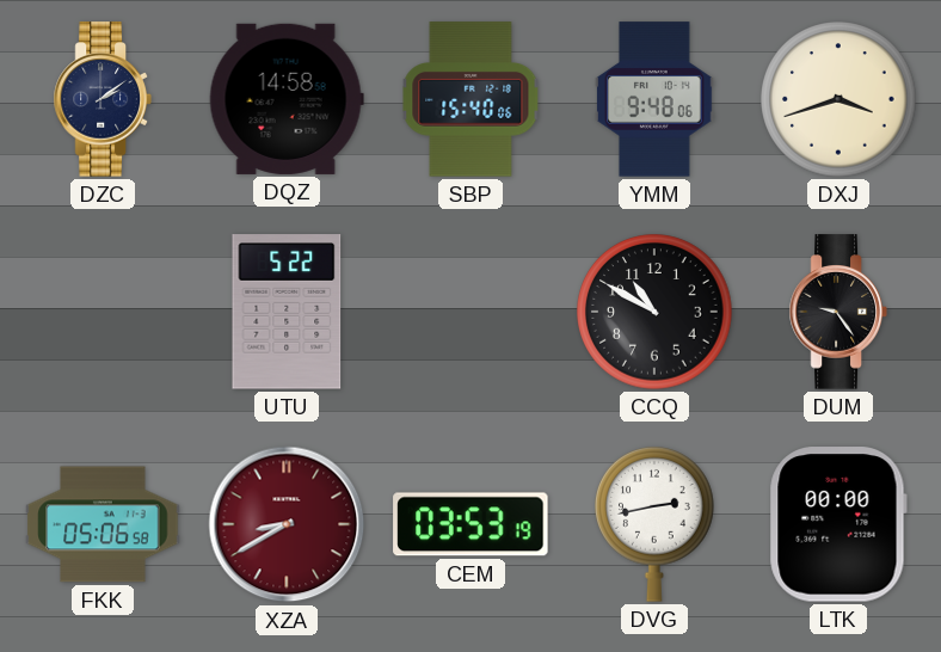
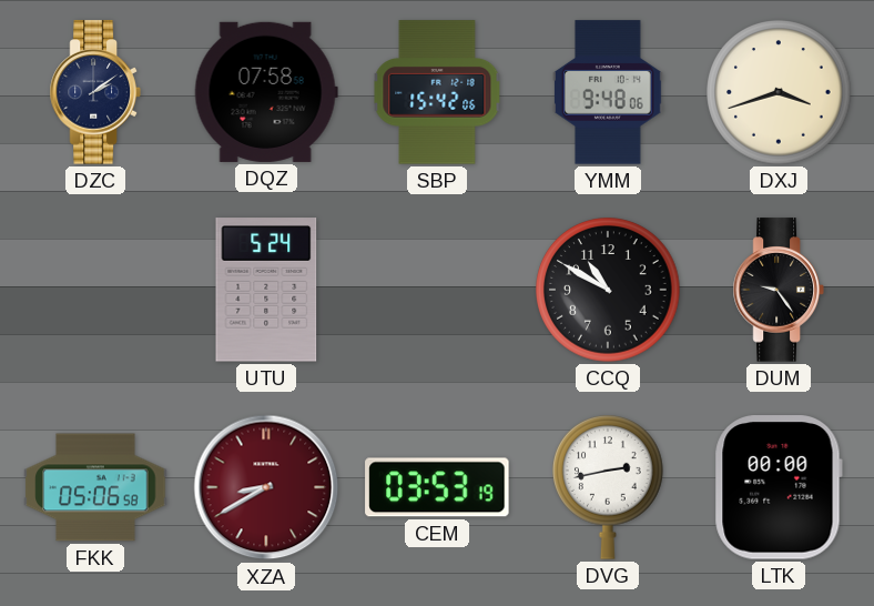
DQZ: 14:58 -> 07:58 (266, 92)
SBP: 15:40 -> 15:42 (437, 92)
UTU: 5:22 -> 5:24 (266, 290)
